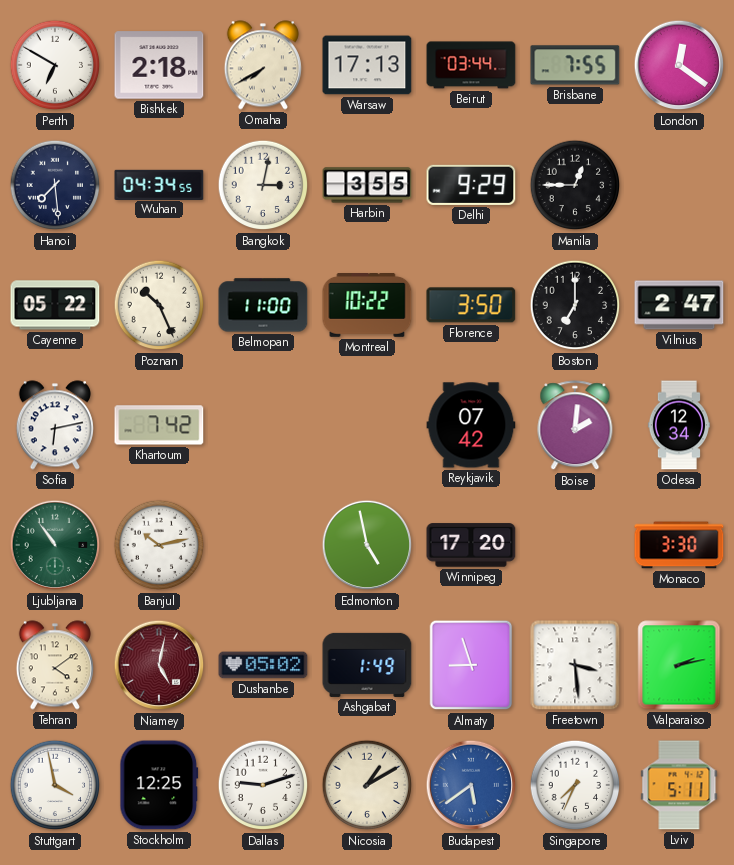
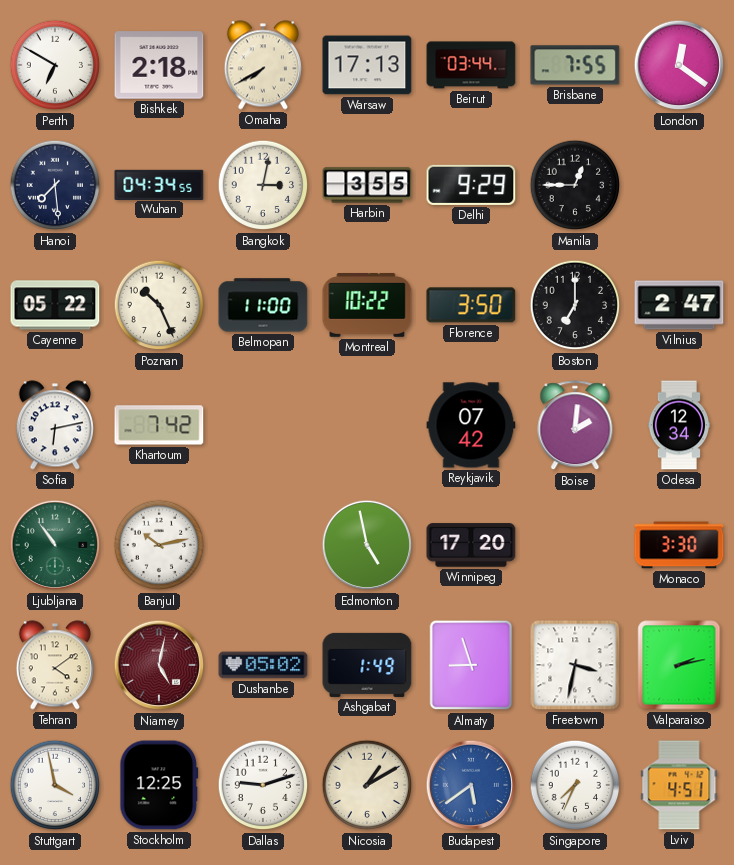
Freetown: 3:29 -> 3:32 (575, 665)
Lviv: 5:11 -> 4:51 (679, 785)
